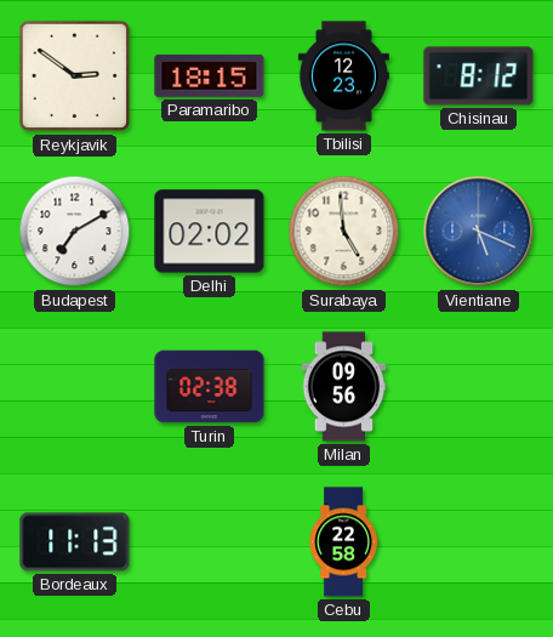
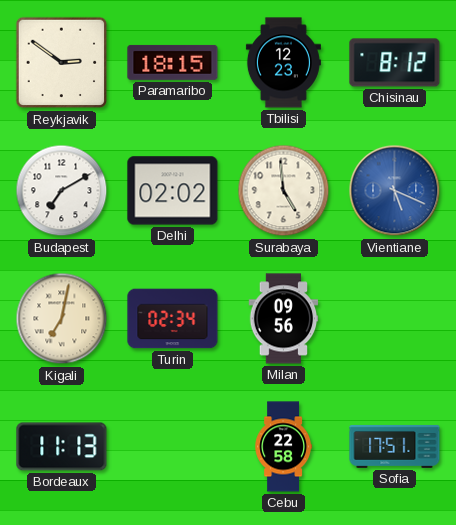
Kigali: none -> 7:02 (62, 319)
Turin: 02:38 -> 02:34 (173, 319)
Sofia: none -> 17:51 (395, 446)
